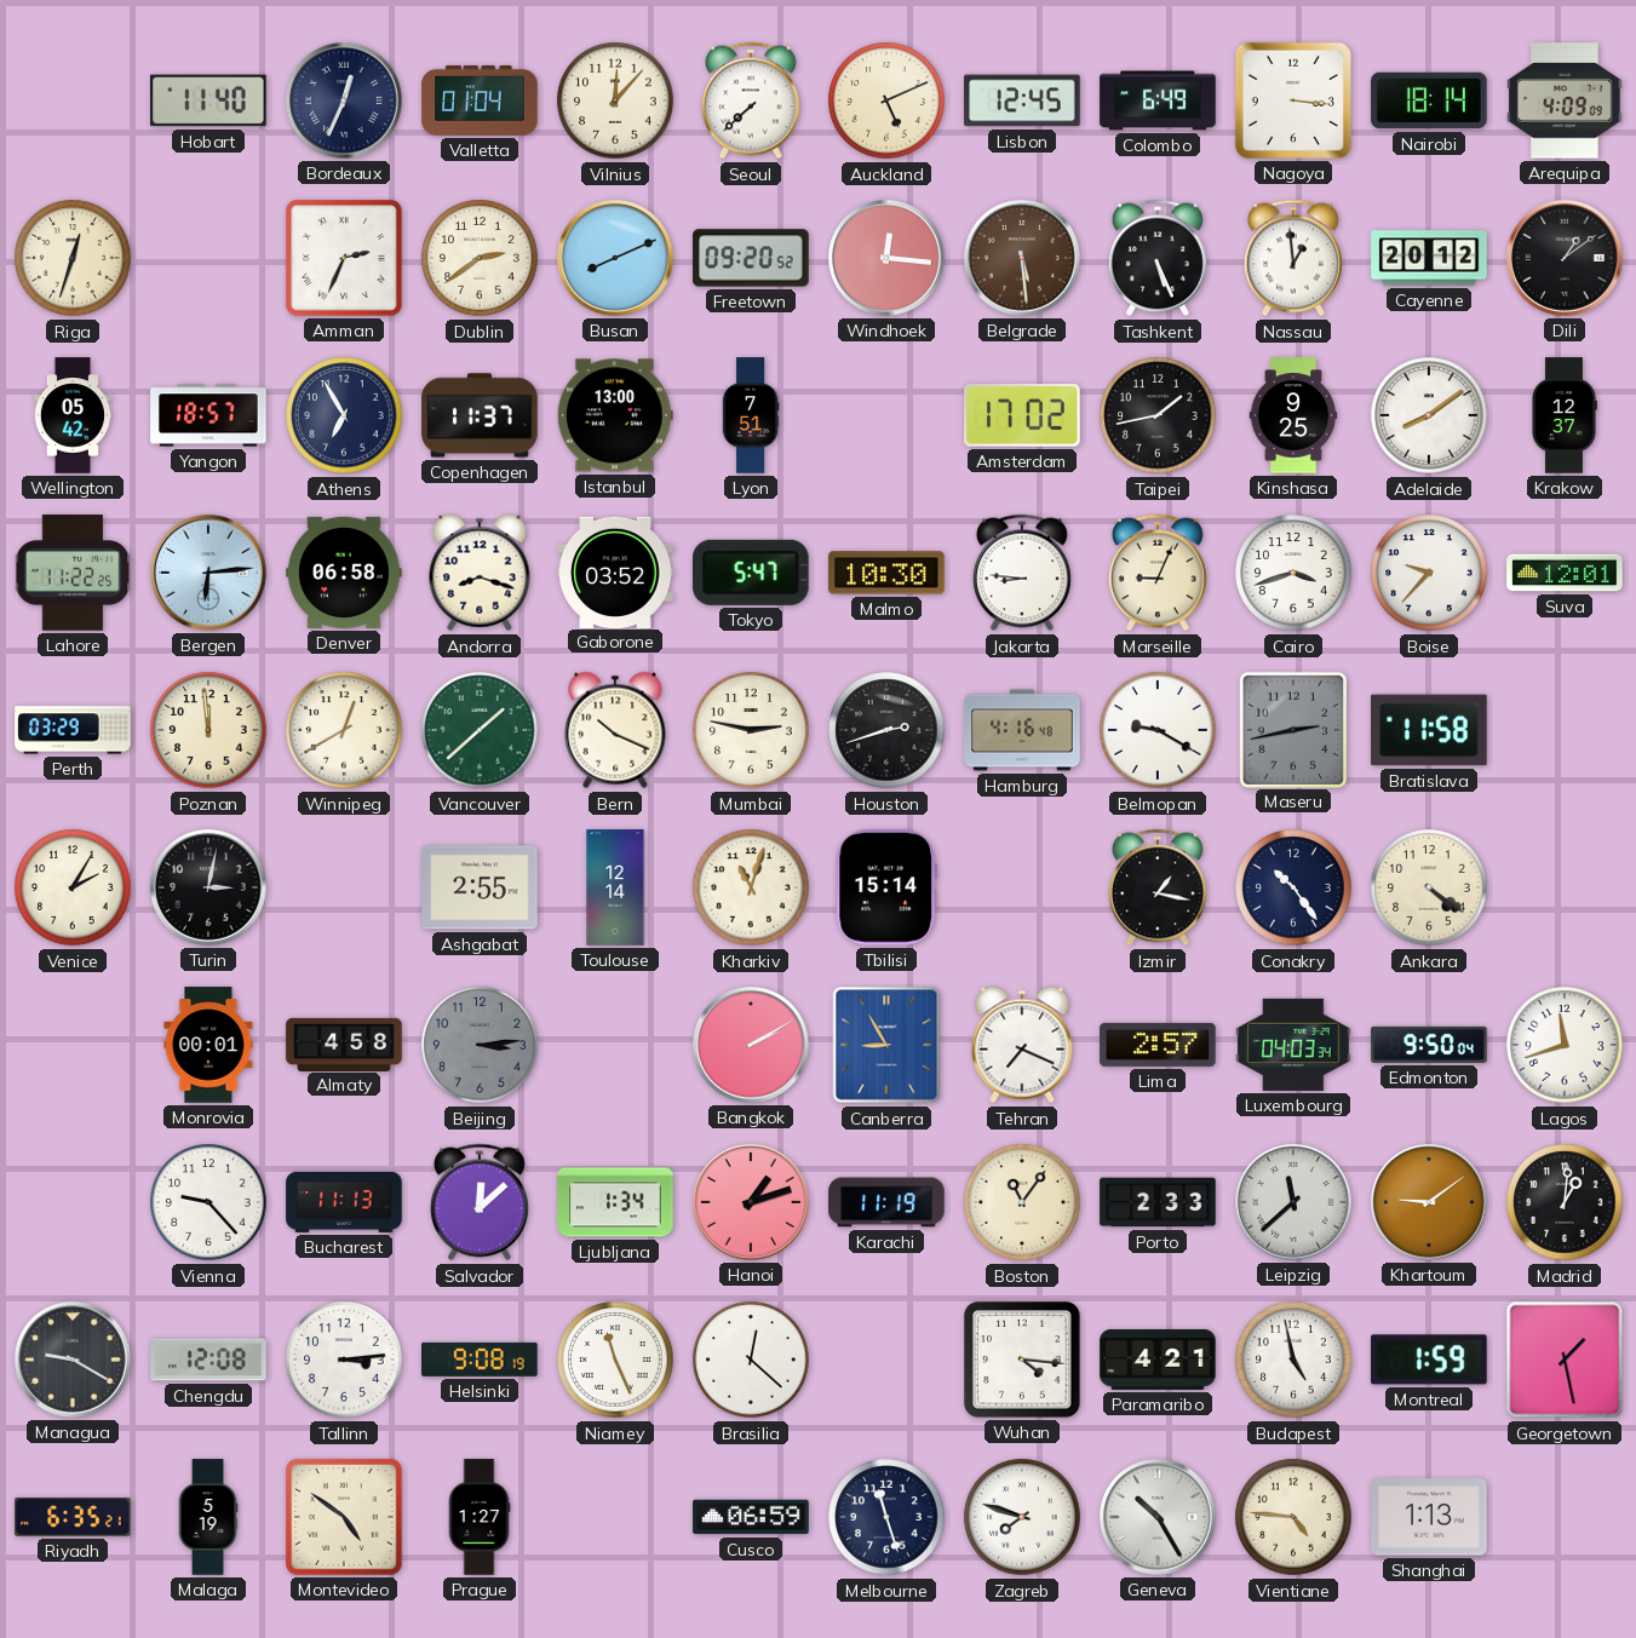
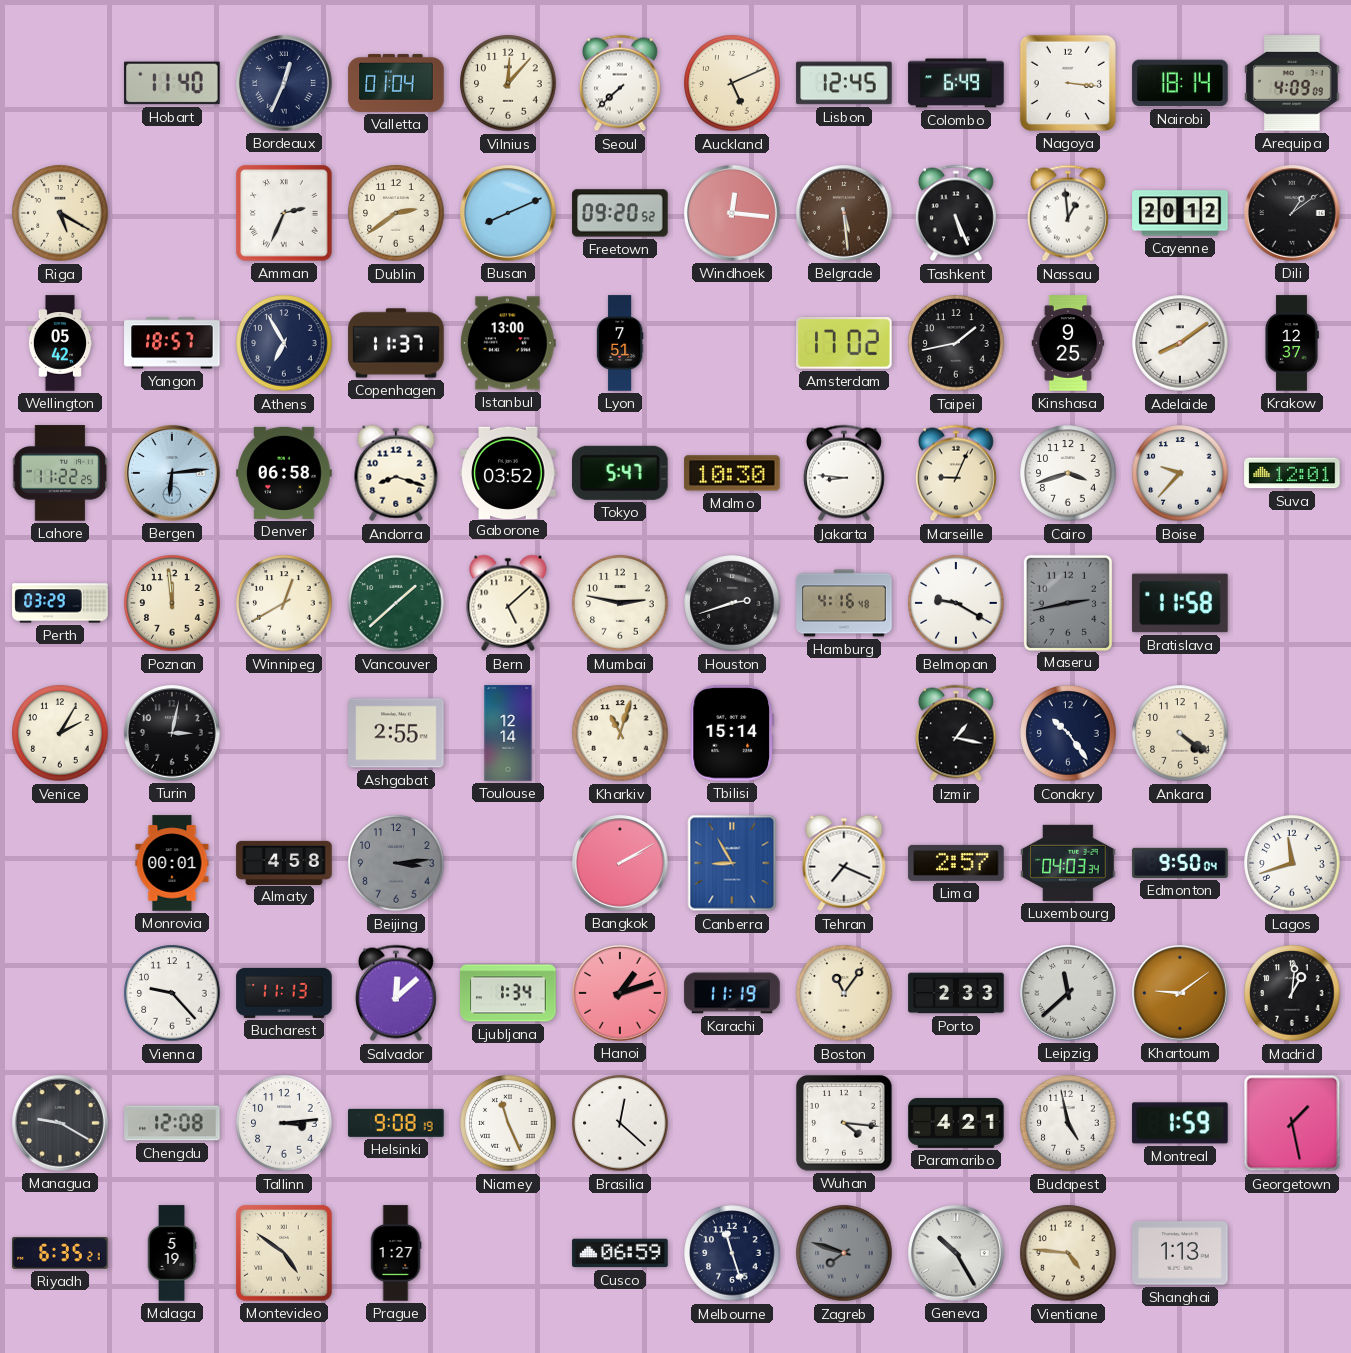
Riga: 12:33 -> 5:20 (60, 213)
Bern: 10:19 -> 5:08 (508, 603)
Zagreb dial: white -> grey (844, 1253)
